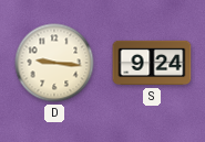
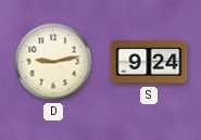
D: 9:16 -> 9:13 (53, 62)
